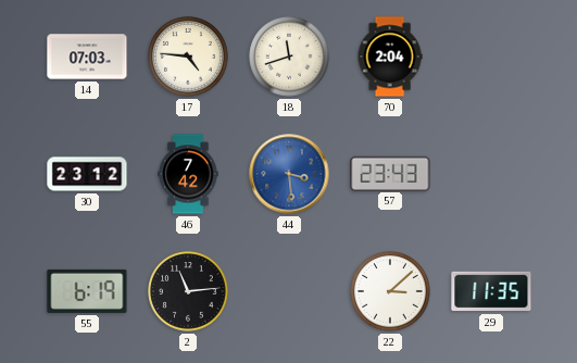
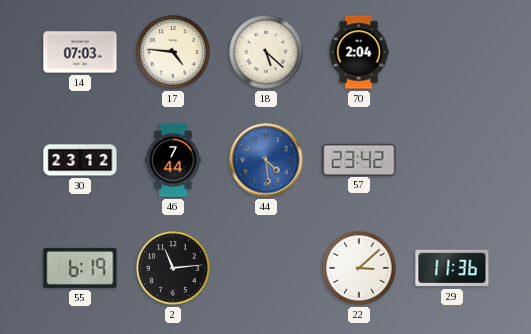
18: 11:42 -> 5:22 (266, 52)
46: 7:42 -> 7:44 (173, 160)
44: 3:29 -> 4:29 (266, 160)
57: 23:43 -> 23:42 (359, 159)
29: 11:35 -> 11:36 (452, 268)
